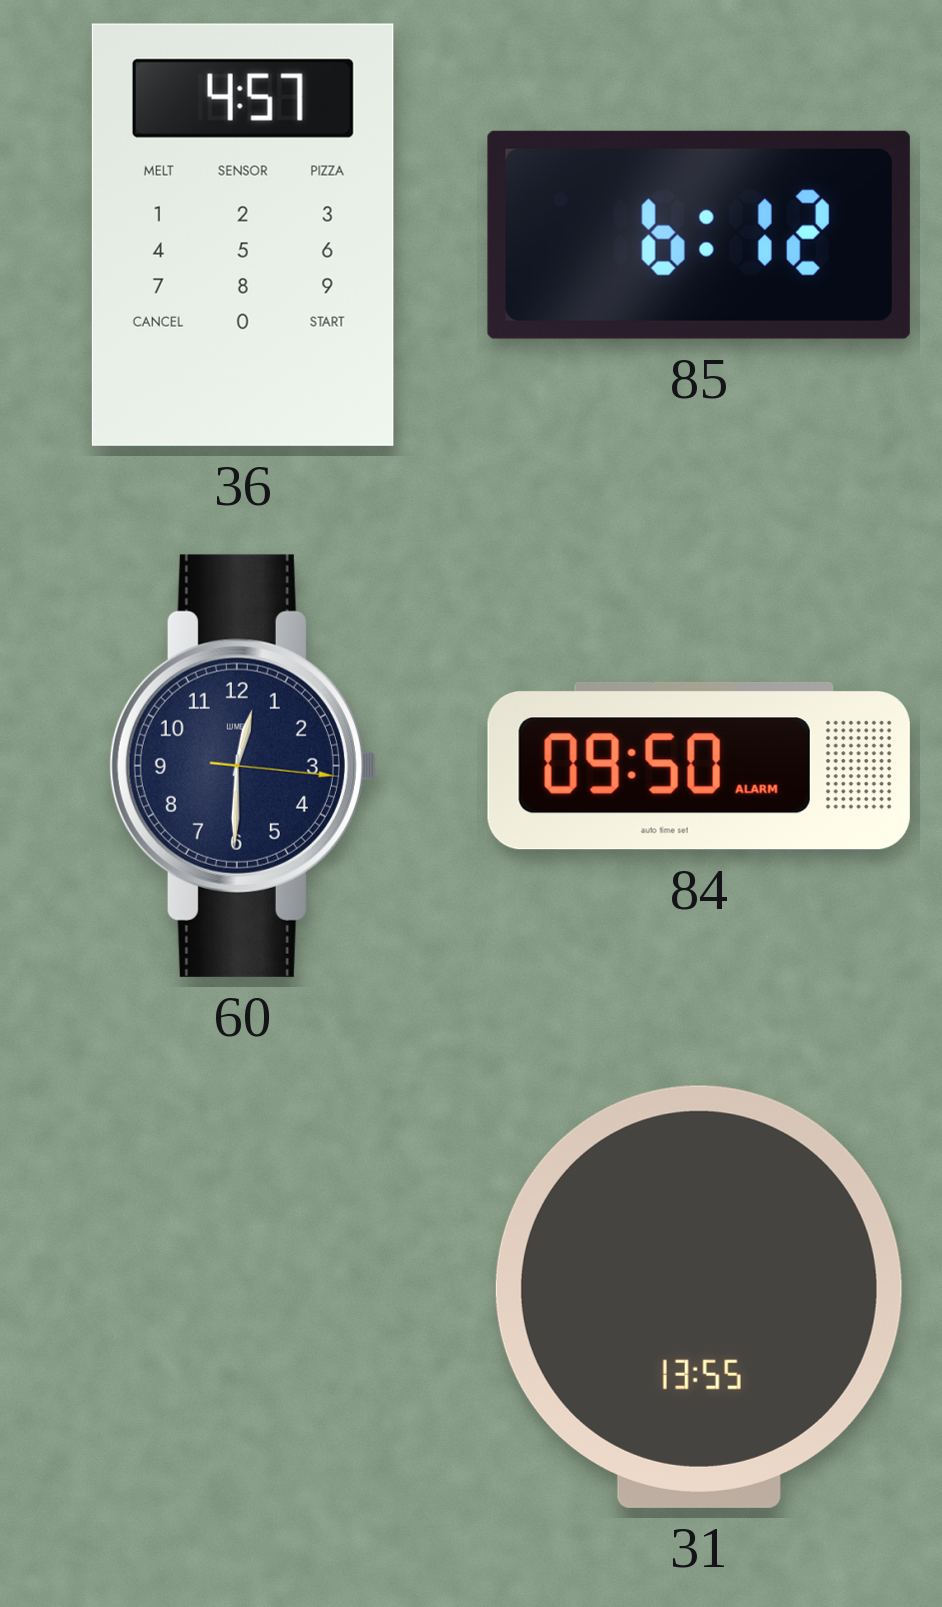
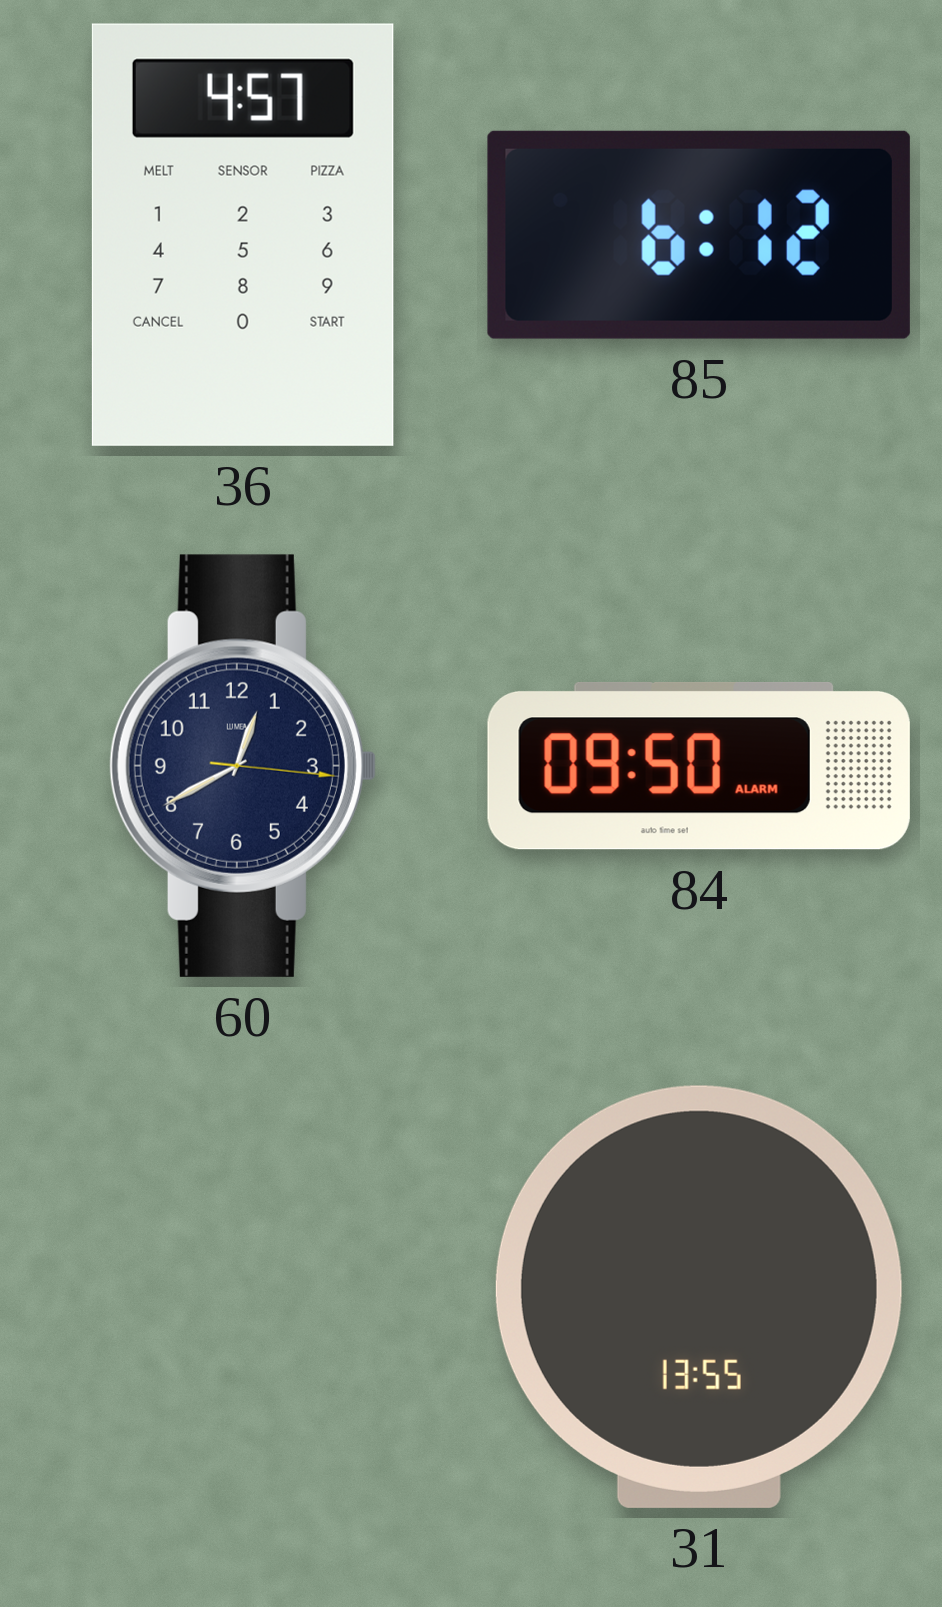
60: 12:30 -> 12:40 (243, 766)
